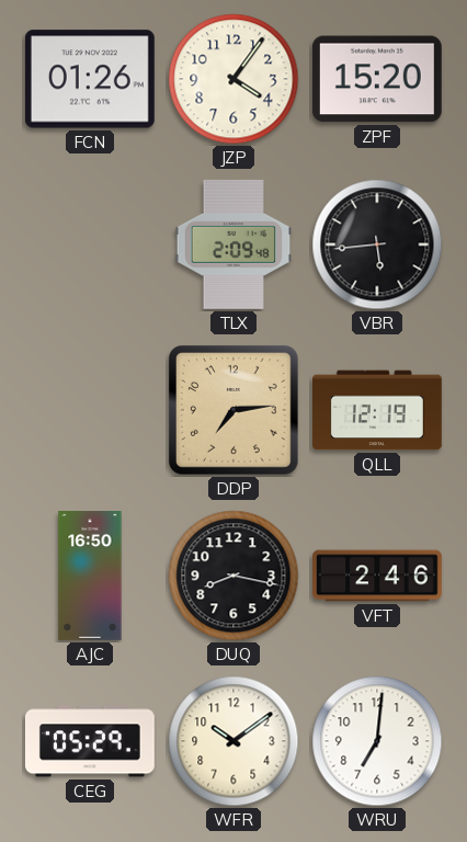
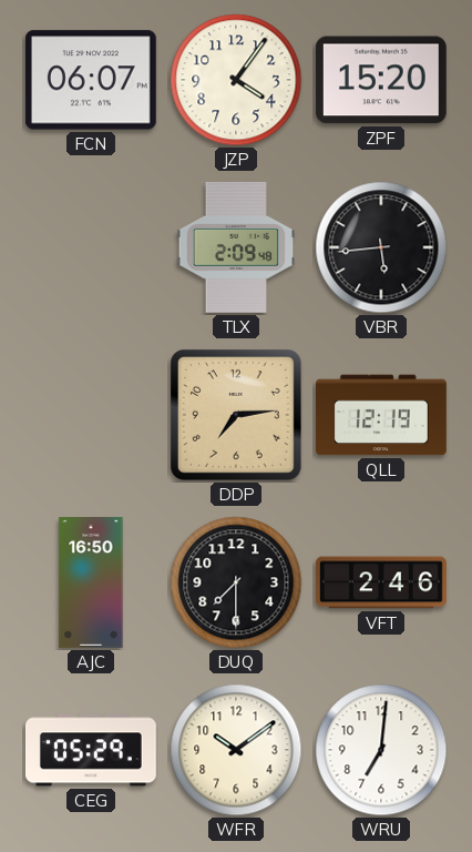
FCN: 01:26 -> 06:07 (91, 80)
DUQ: 8:17 -> 7:30 (236, 582)
